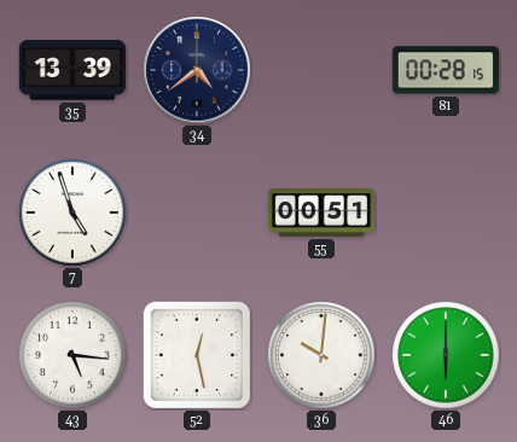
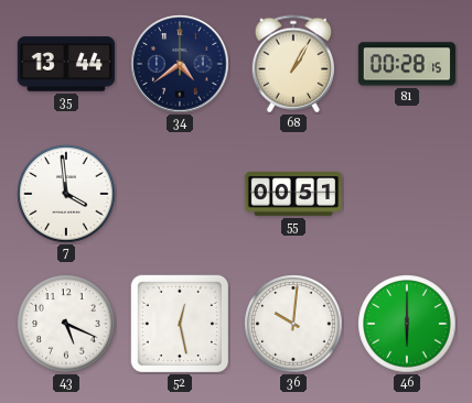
35: 13:39 -> 13:44 (65, 64)
68: none -> 1:05 (292, 64)
7: 4:57 -> 3:59 (66, 194)
43: 5:16 -> 5:19 (66, 324)
